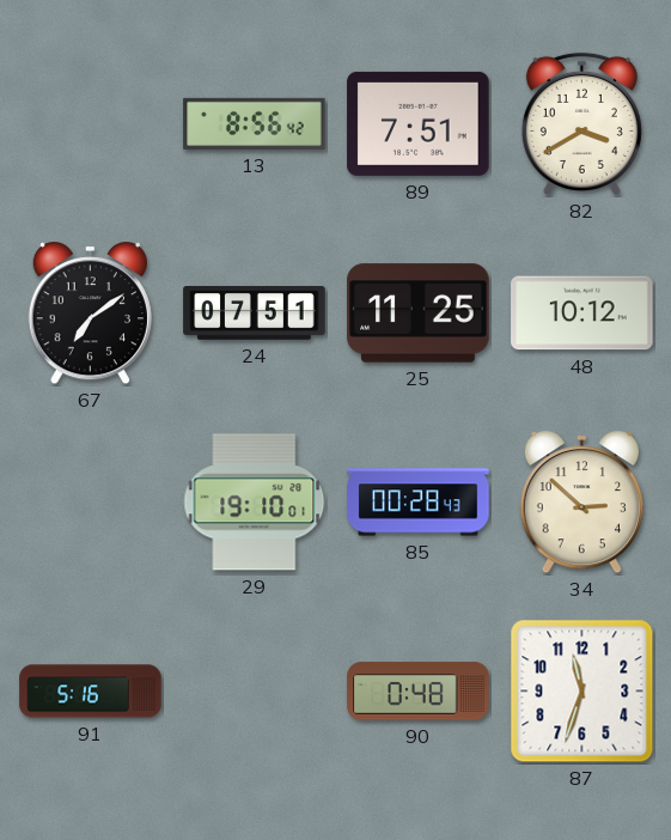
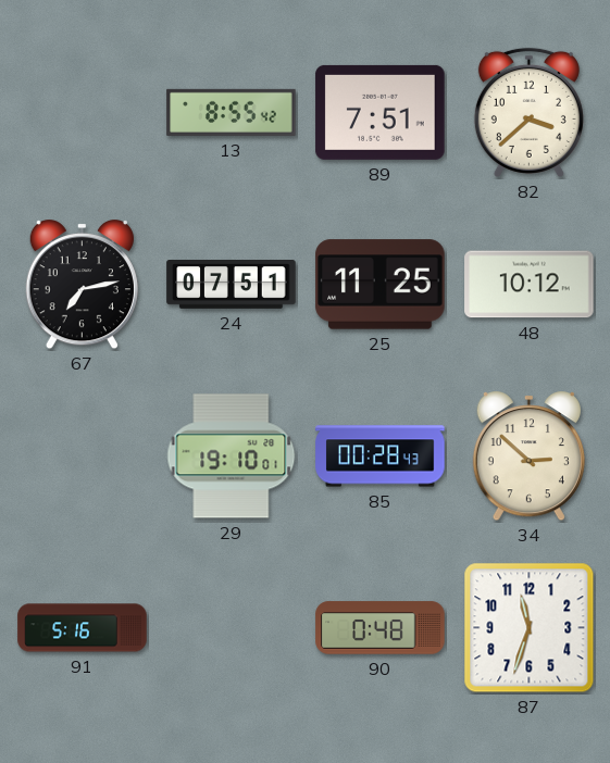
13: 8:56 -> 8:55 (232, 112)
82: 3:40 -> 3:38 (528, 112)
67: 7:09 -> 7:13 (82, 285)
